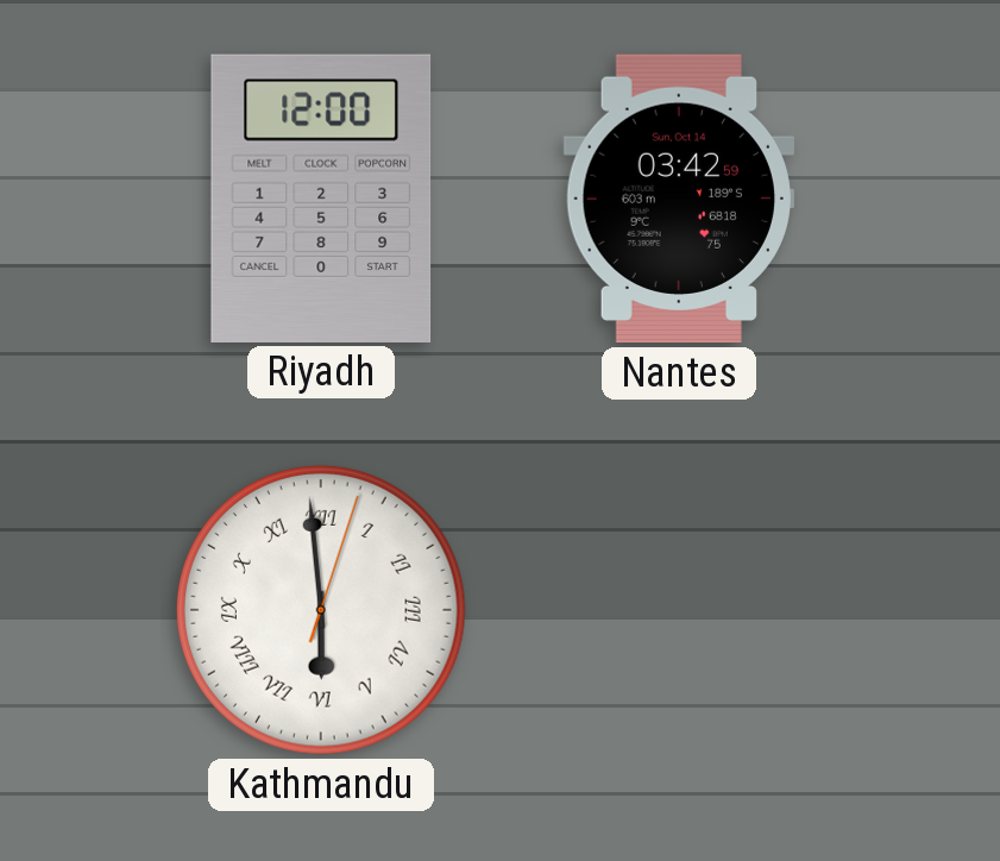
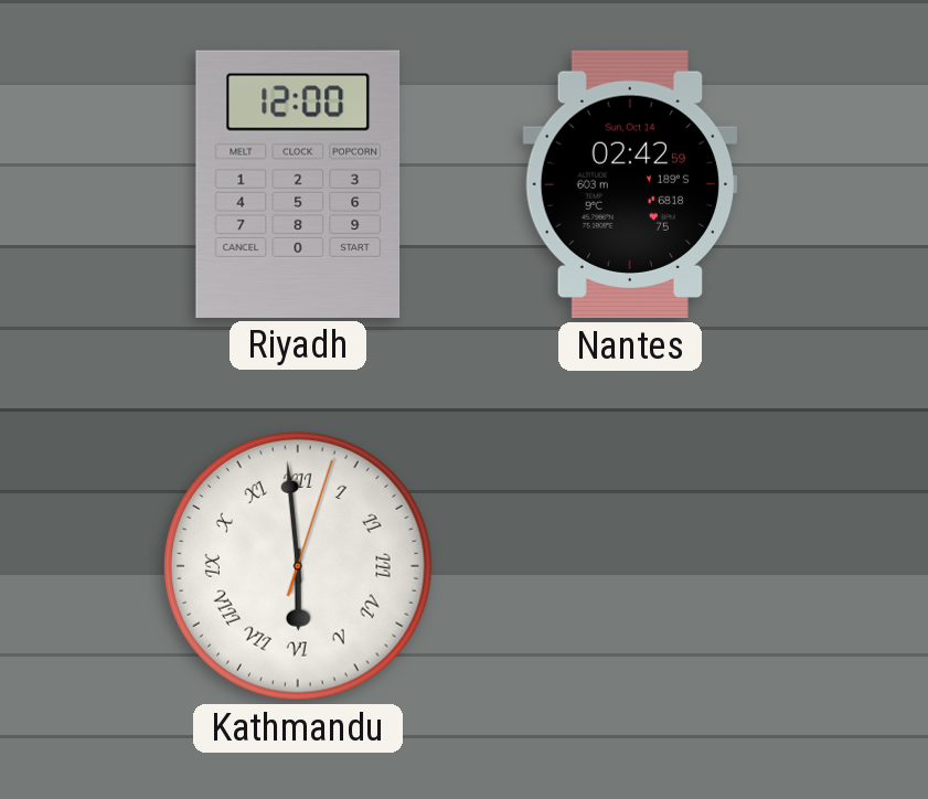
Nantes: 03:42 -> 02:42 (629, 184)
